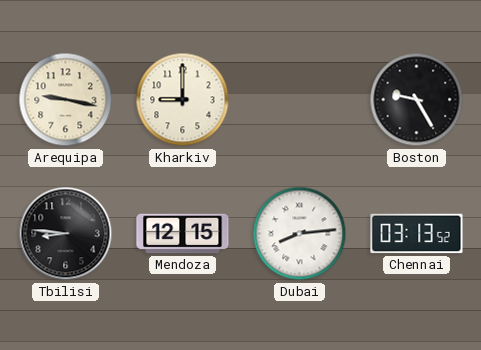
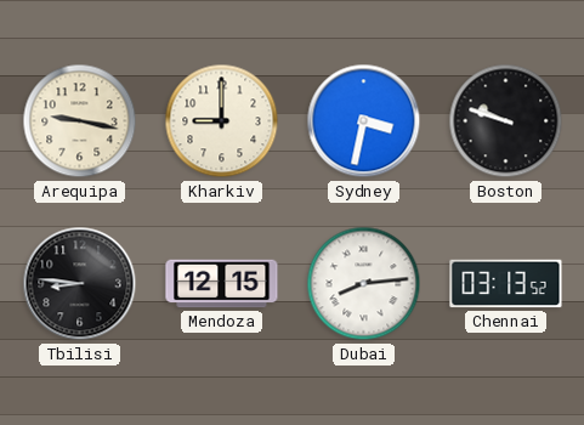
Sydney: none -> 3:32 (364, 121)
Boston: 9:25 -> 9:48 (506, 121)
